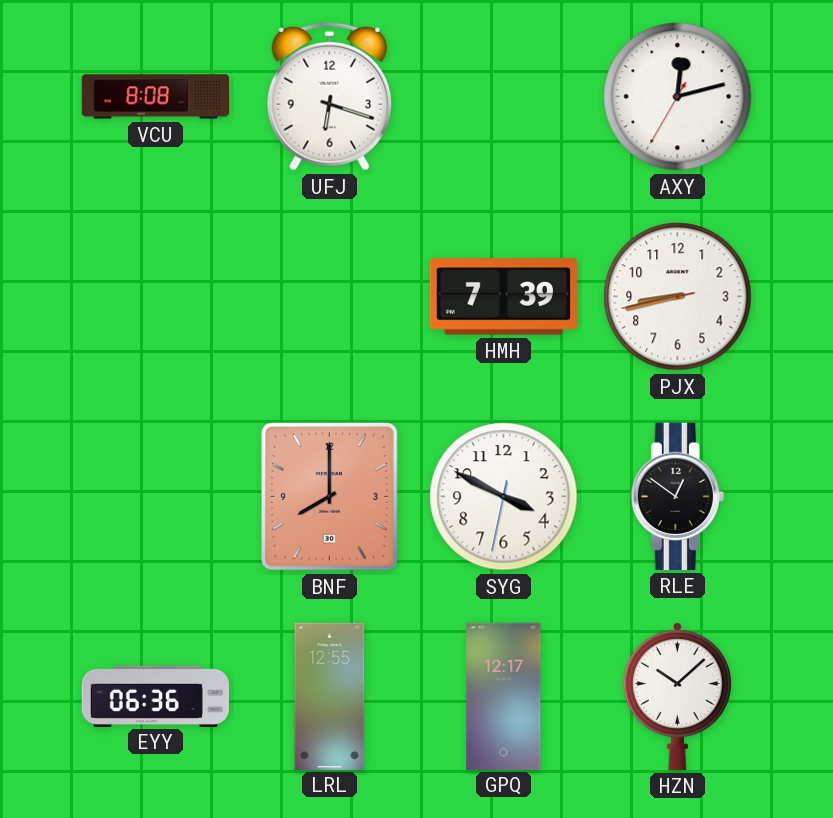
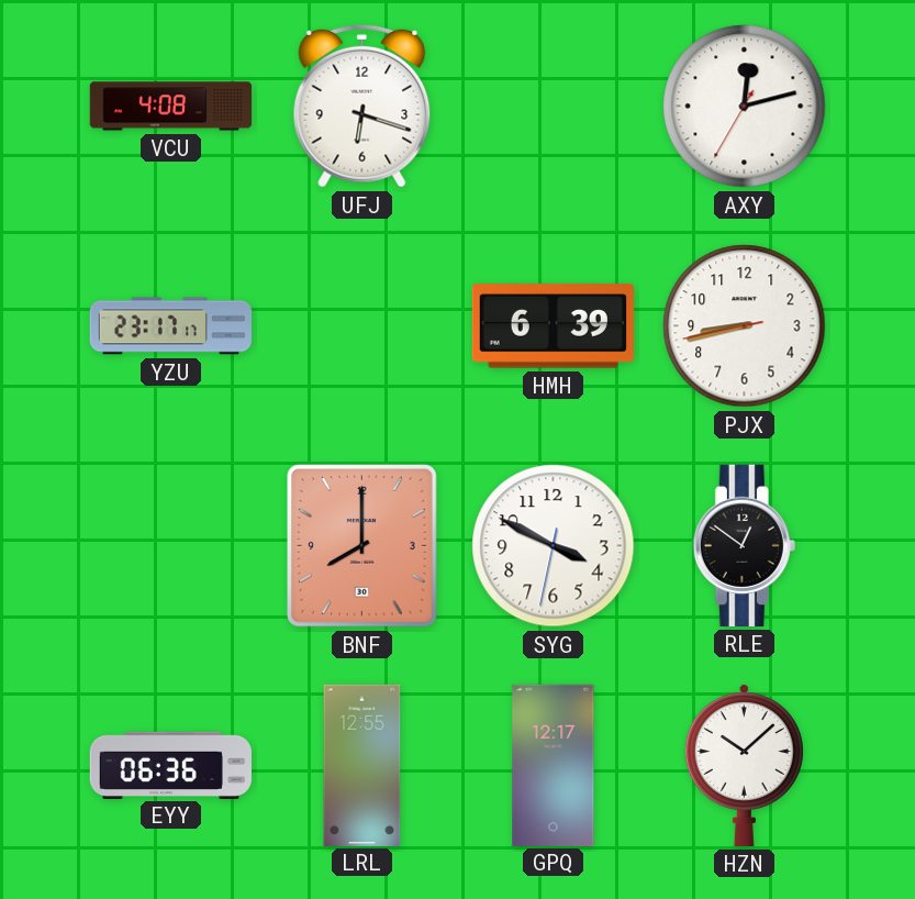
VCU: 8:08 -> 4:08 (171, 107)
YZU: none -> 23:17 (170, 326)
HMH: 7:39 -> 6:39 (553, 326)
